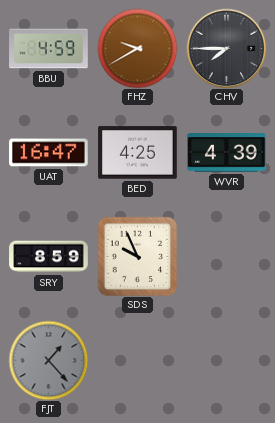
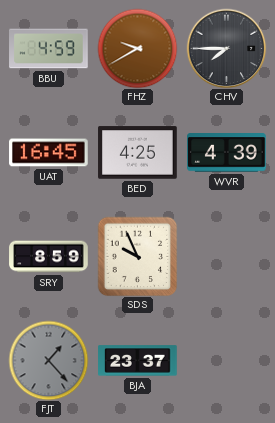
UAT: 16:47 -> 16:45 (49, 153)
BJA: none -> 23:37 (138, 361)
